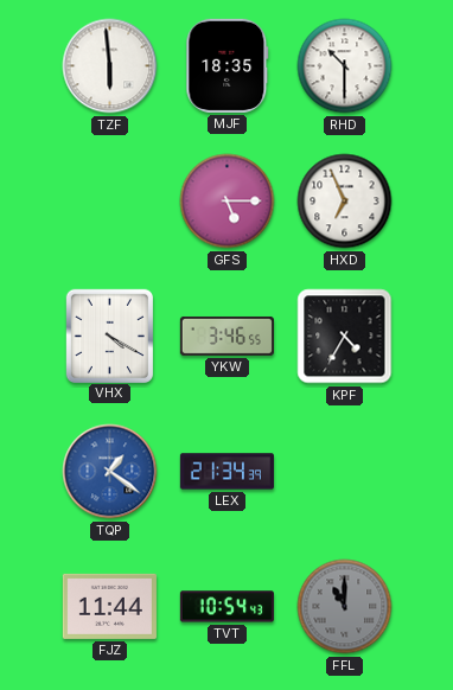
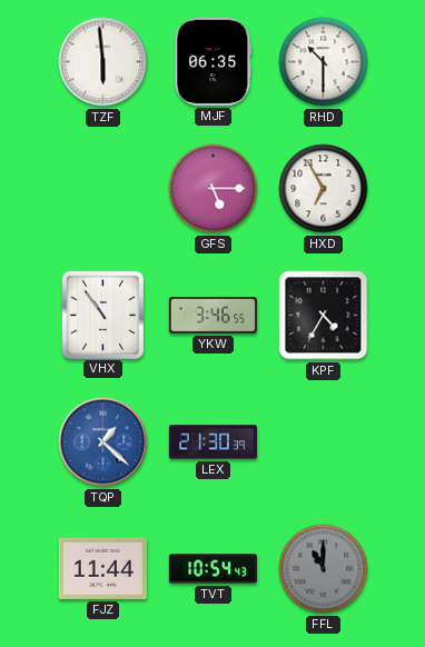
MJF: 18:35 -> 06:35 (214, 61)
HXD: 6:56 -> 6:55 (324, 189)
VHX: 4:20 -> 10:54 (102, 315)
TQP: 1:21 -> 1:22 (103, 442)
LEX: 21:34 -> 21:30 (212, 442)
